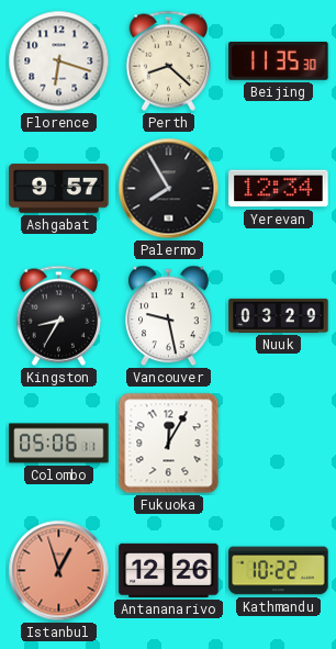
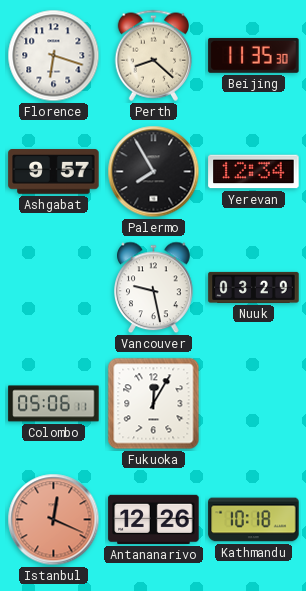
Kingston: 8:35 -> none (58, 315)
Istanbul: 12:57 -> 12:19 (54, 520)
Kathmandu: 10:22 -> 10:18 (254, 520)
